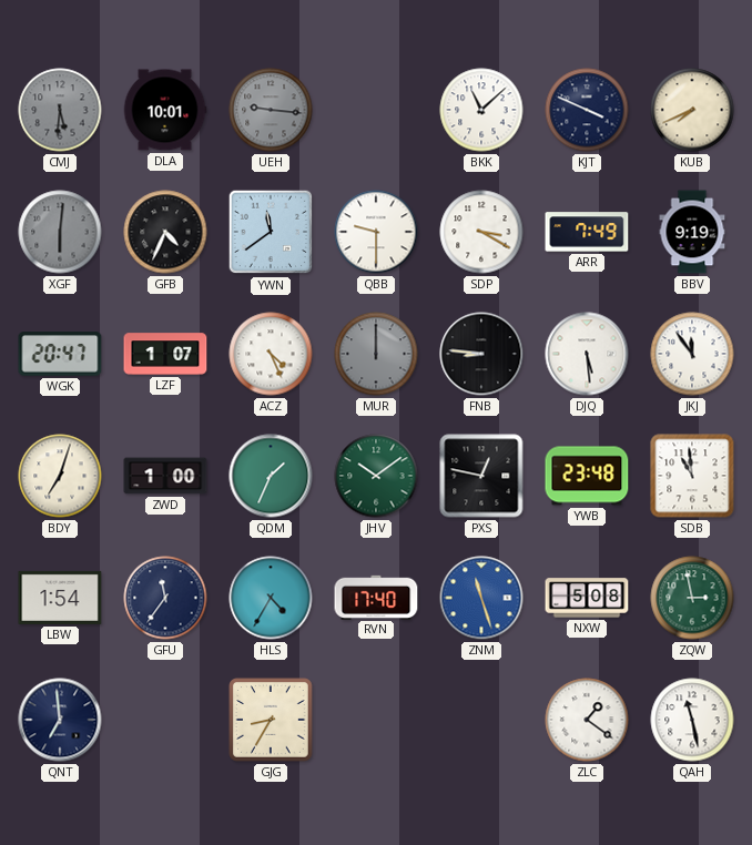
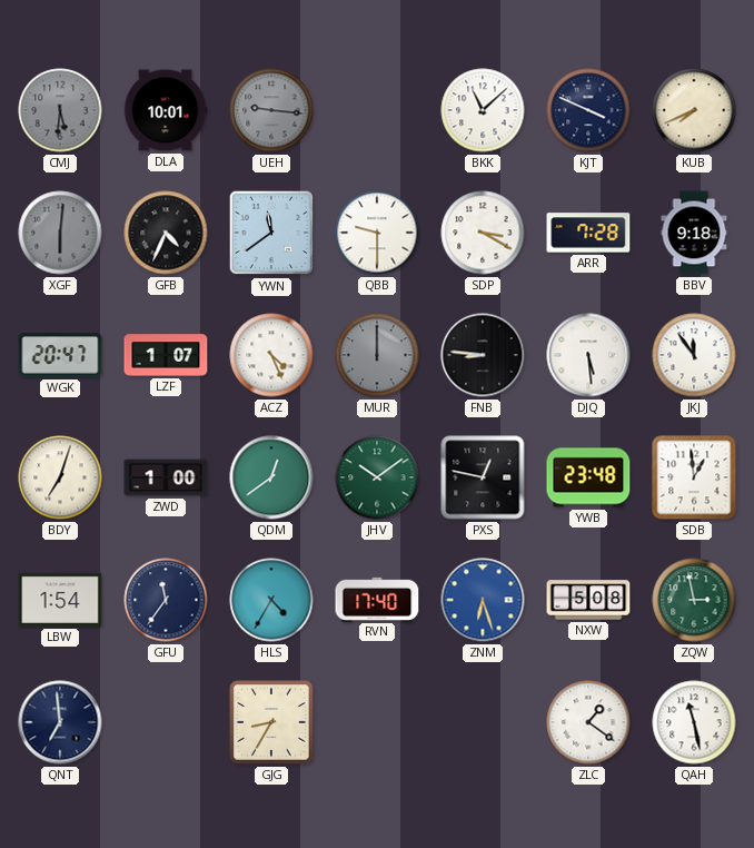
ARR: 7:49 -> 7:28 (588, 233)
BBV: 9:19 -> 9:18 (694, 233)
QDM: 1:34 -> 12:39 (271, 477)
SDB: 10:59 -> 12:59 (694, 477)
ZNM: 11:27 -> 6:27 (483, 600)
